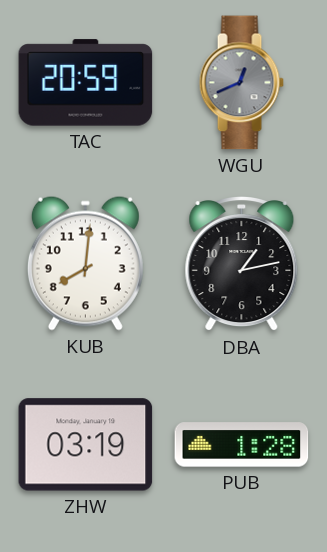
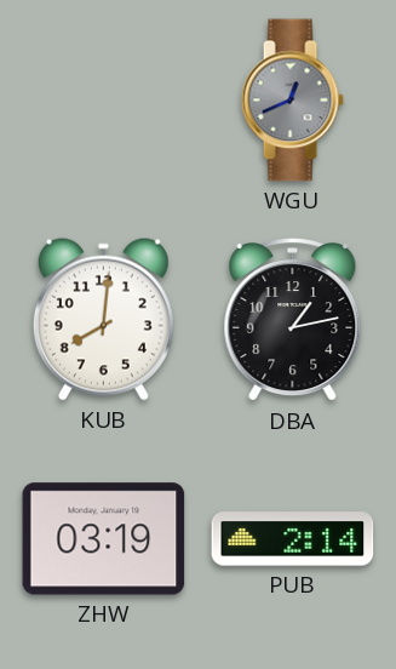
TAC: 20:59 -> none (86, 83)
PUB: 1:28 -> 2:14 (293, 539)
